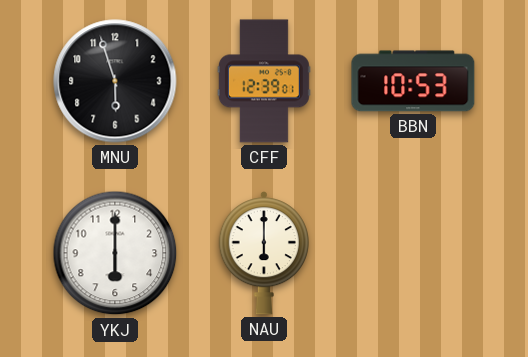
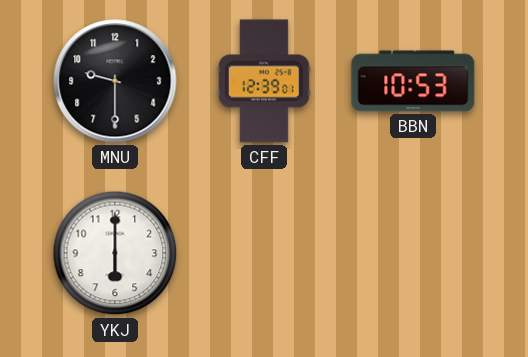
MNU: 5:57 -> 9:30 (115, 81)
NAU: 6:00 -> none (263, 254)
